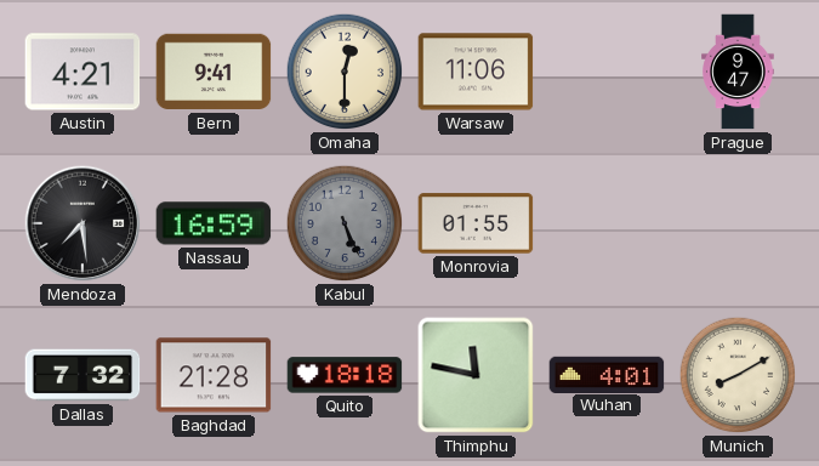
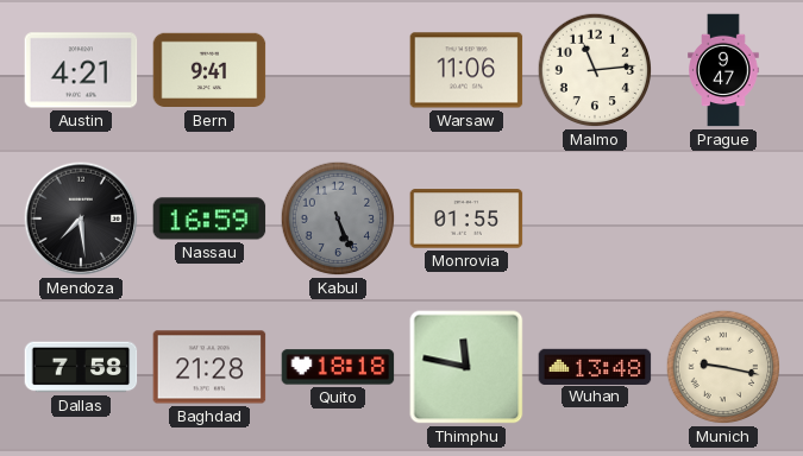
Omaha: 12:30 -> none (345, 72)
Malmo: none -> 11:14 (595, 70)
Dallas: 7:32 -> 7:58 (81, 367)
Wuhan: 4:01 -> 13:48 (595, 366)
Munich: 8:10 -> 9:17 (723, 367)
